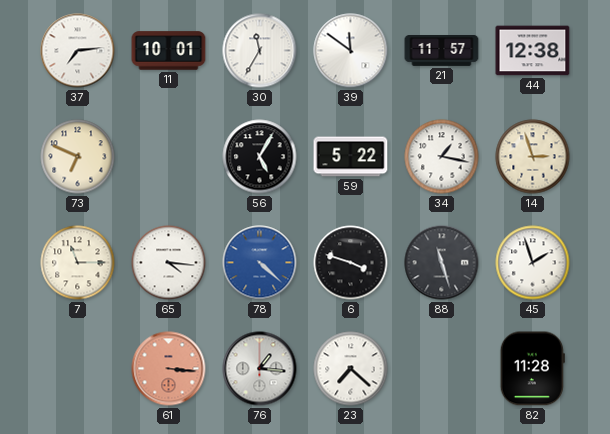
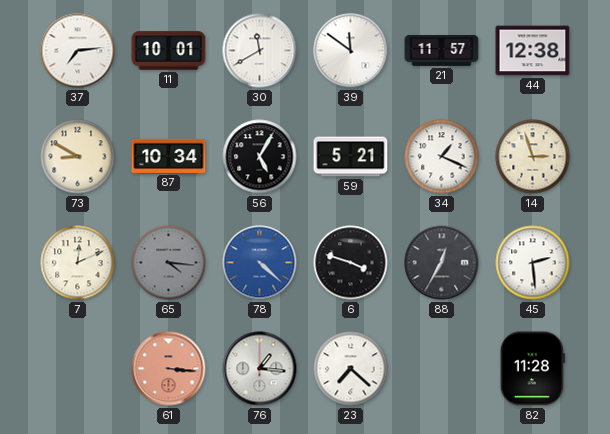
30: 11:35 -> 11:40 (260, 51)
73: 6:49 -> 8:50 (78, 157)
87: none -> 10:34 (169, 156)
59: 5:22 -> 5:21 (351, 157)
34: 1:17 -> 1:19 (442, 157)
7: 11:15 -> 12:11 (78, 263)
65 dial: white -> grey (169, 263)
88: 11:27 -> 12:35 (442, 263)
45: 1:57 -> 2:29 (533, 263)
